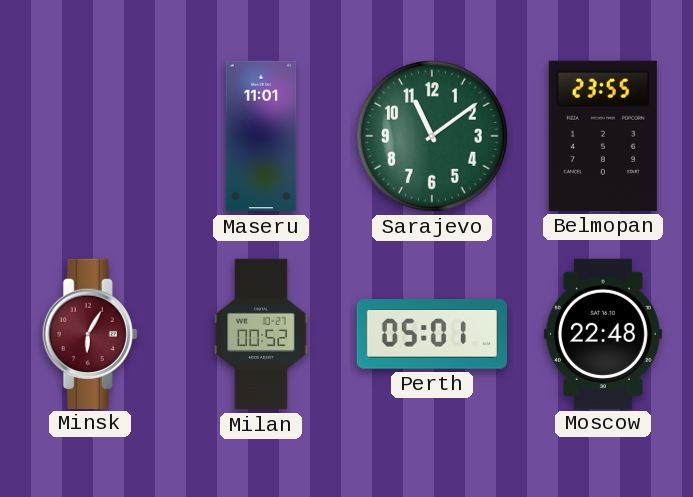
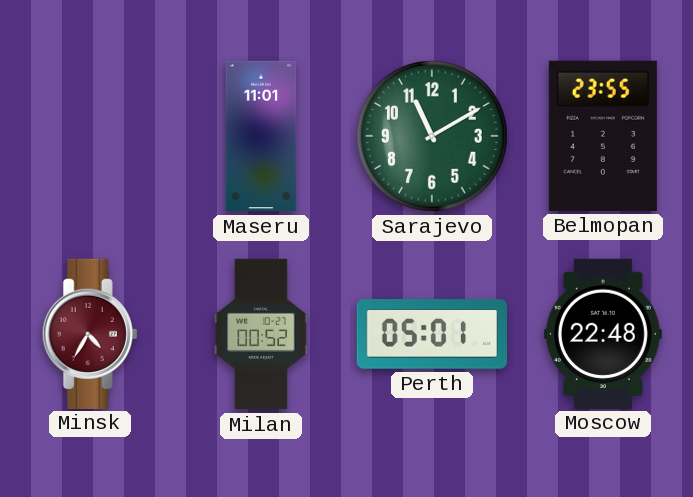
Sarajevo: 11:09 -> 11:10 (432, 136)
Minsk: 6:05 -> 4:35 (90, 333)
